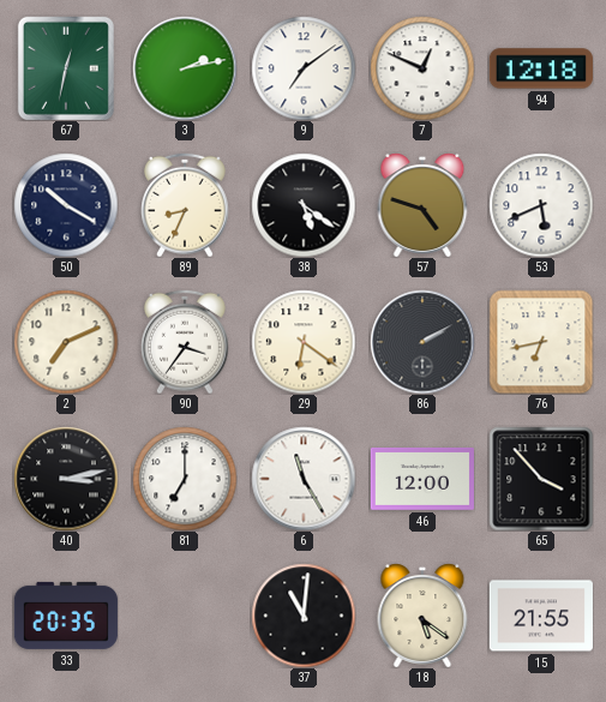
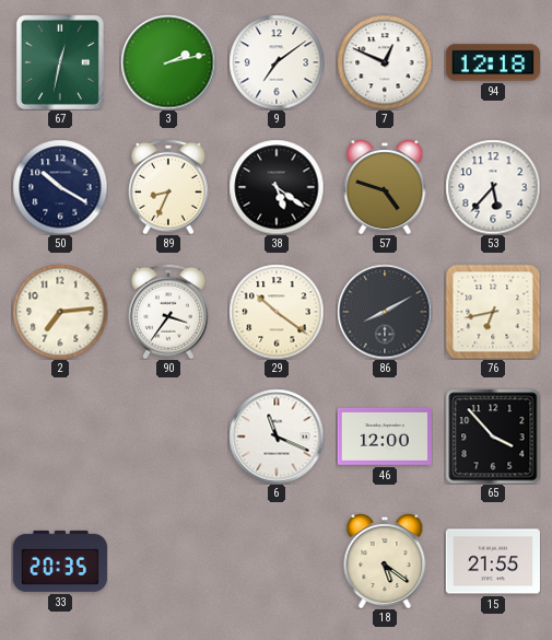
53: 5:41 -> 5:37 (493, 187)
2: 7:11 -> 7:14 (60, 312)
29: 6:21 -> 10:21 (277, 312)
86: 2:10 -> 8:10 (385, 312)
40: 3:13 -> none (66, 479)
81: 7:00 -> none (185, 479)
6: 11:25 -> 11:19 (277, 437)
37: 11:01 -> none (304, 616)
